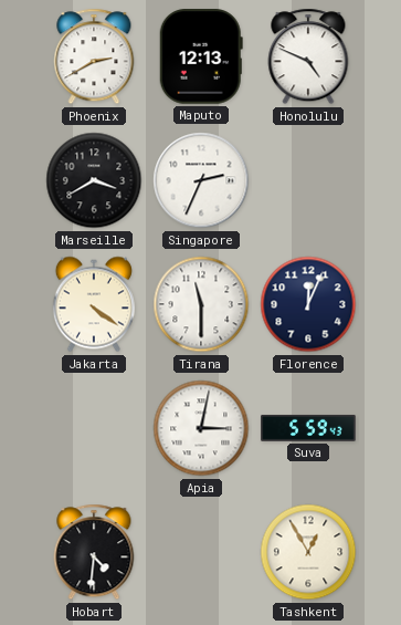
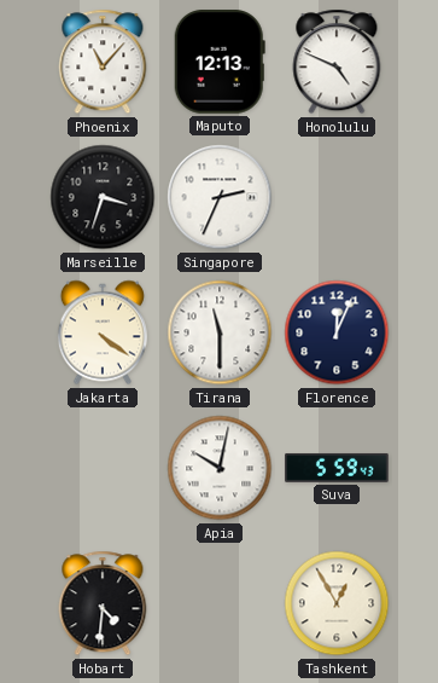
Phoenix: 2:40 -> 11:07 (103, 62)
Marseille: 3:40 -> 3:33 (103, 197)
Apia: 3:02 -> 10:02 (220, 468)
